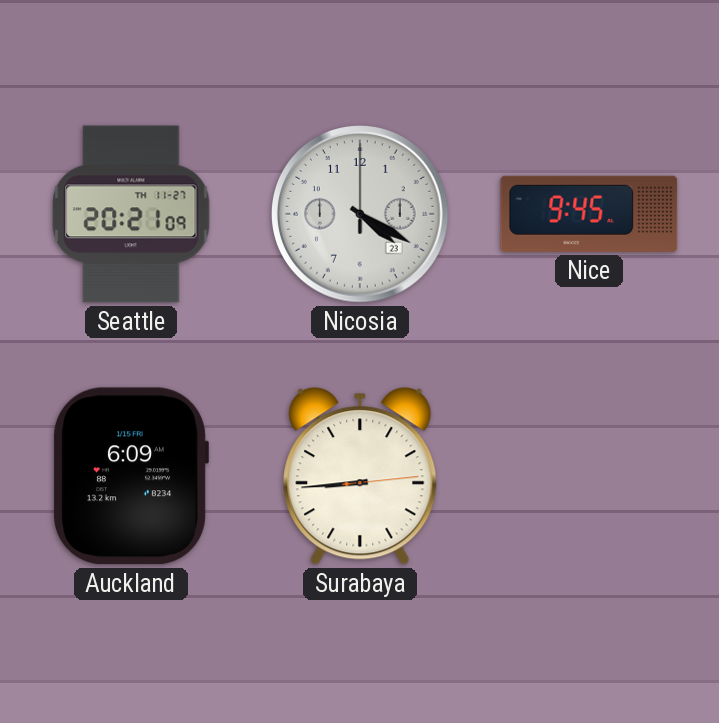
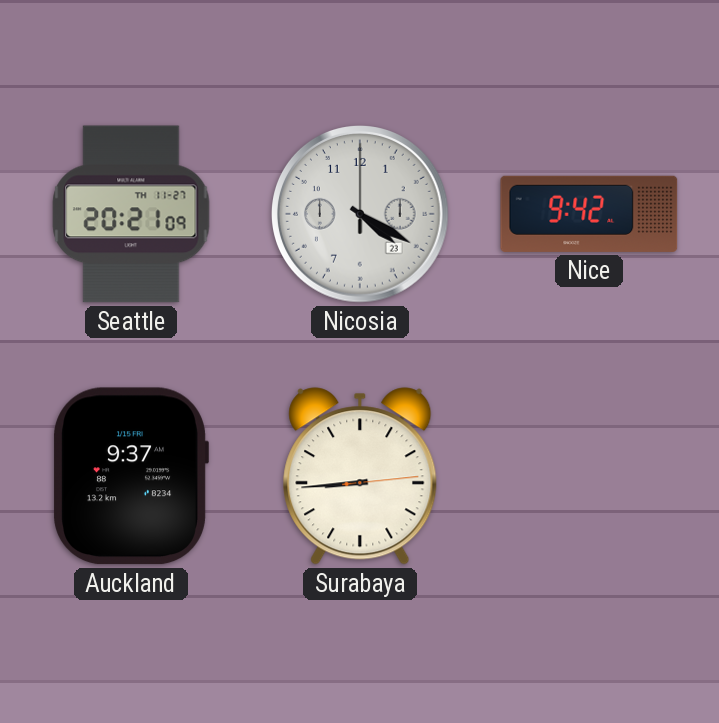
Nice: 9:45 -> 9:42 (589, 214)
Auckland: 6:09 -> 9:37 (131, 476)
